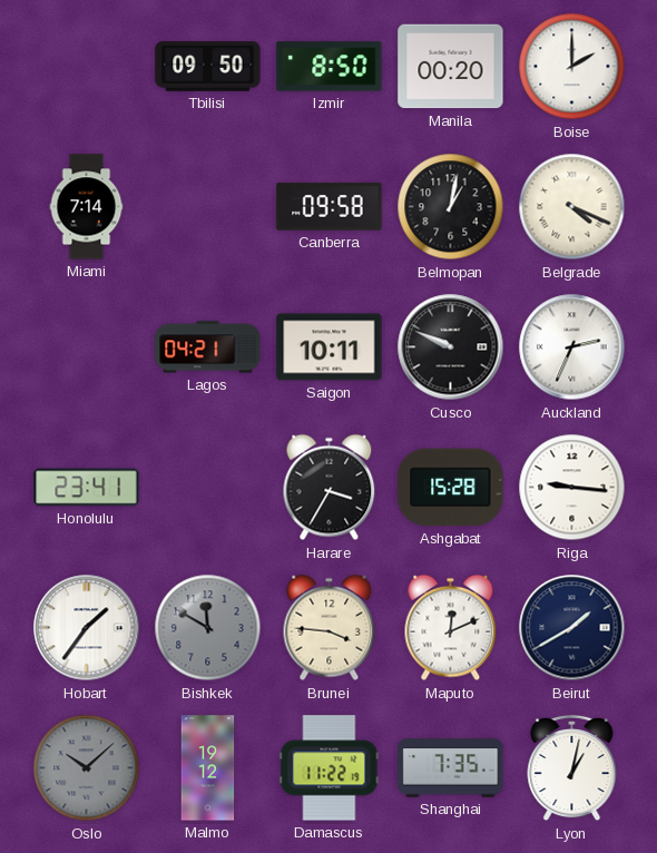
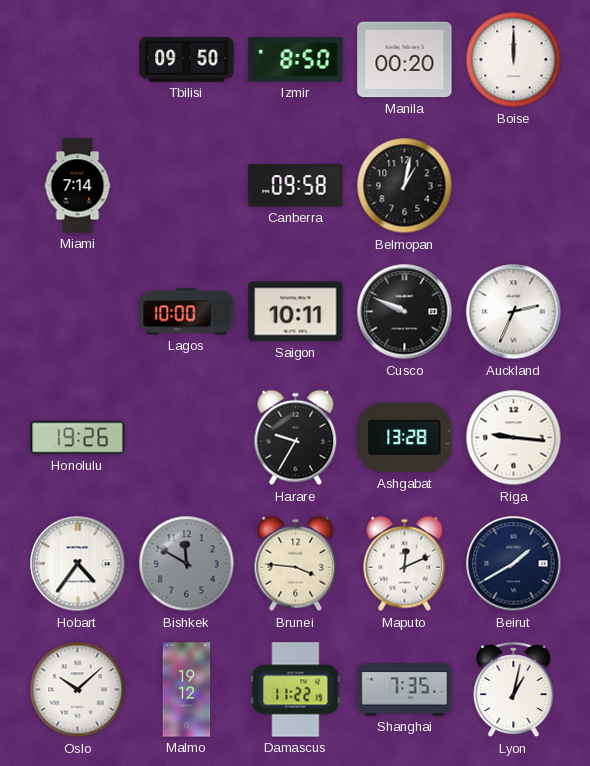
Boise: 2:00 -> 12:00 (514, 60)
Belgrade: 4:19 -> none (572, 207)
Lagos: 04:21 -> 10:00 (187, 312)
Honolulu: 23:41 -> 19:26 (78, 438)
Harare: 3:35 -> 9:35 (296, 438)
Ashgabat: 15:28 -> 13:28 (405, 438)
Hobart: 1:36 -> 4:36 (78, 564)
Oslo dial: grey -> white (78, 690)
